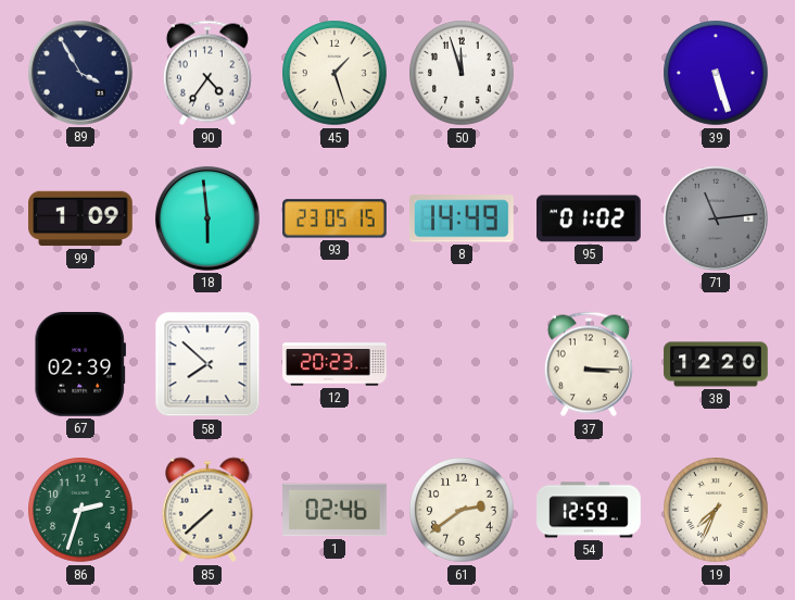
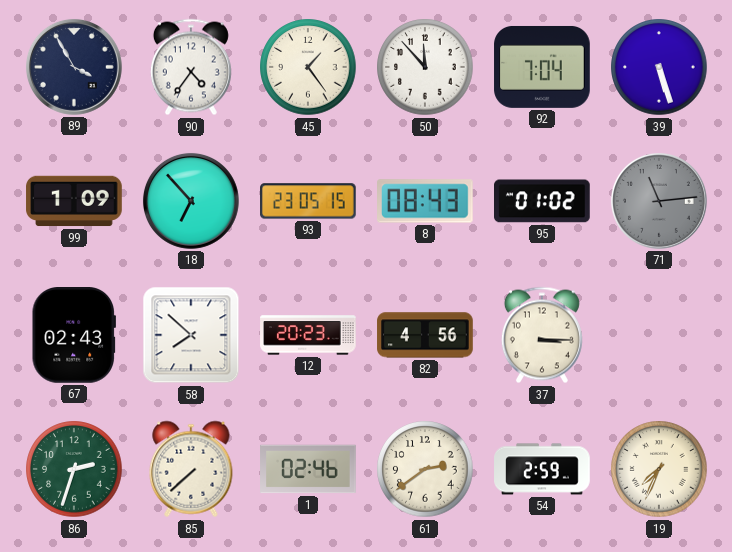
45: 1:27 -> 1:24 (308, 67)
50: 11:57 -> 11:53 (425, 67)
92: none -> 7:04 (542, 67)
18: 5:59 -> 6:53 (191, 201)
8: 14:49 -> 08:43 (426, 201)
67: 02:39 -> 02:43 (73, 336)
82: none -> 4:56 (425, 335)
38: 12:20 -> none (716, 364)
54: 12:59 -> 2:59 (542, 469)
